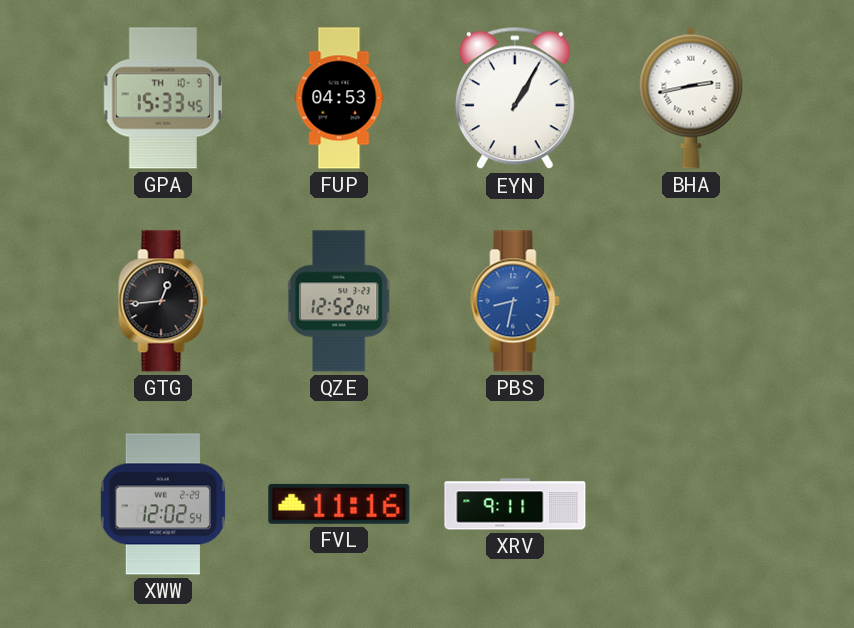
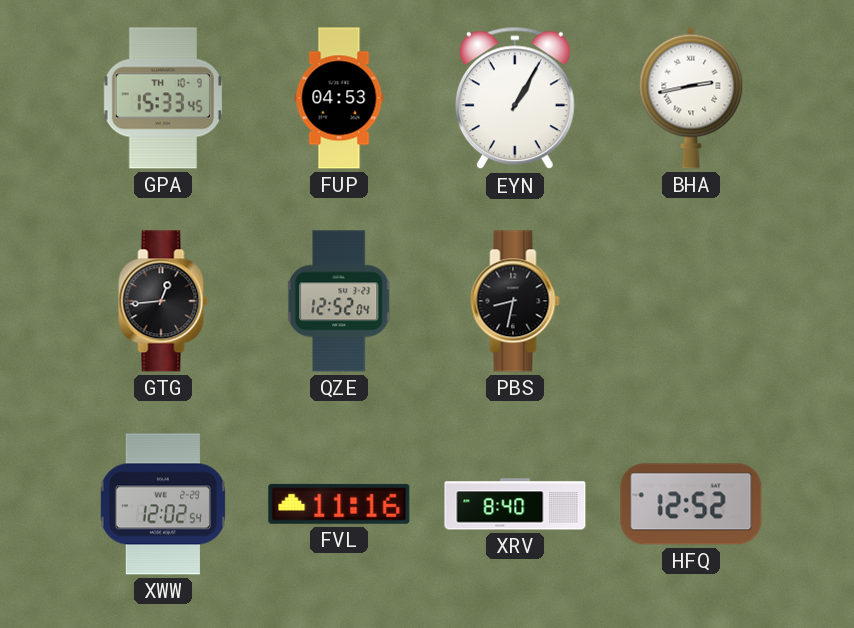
PBS dial: blue -> black (515, 301)
XRV: 9:11 -> 8:40 (515, 504)
HFQ: none -> 12:52 (691, 504)
